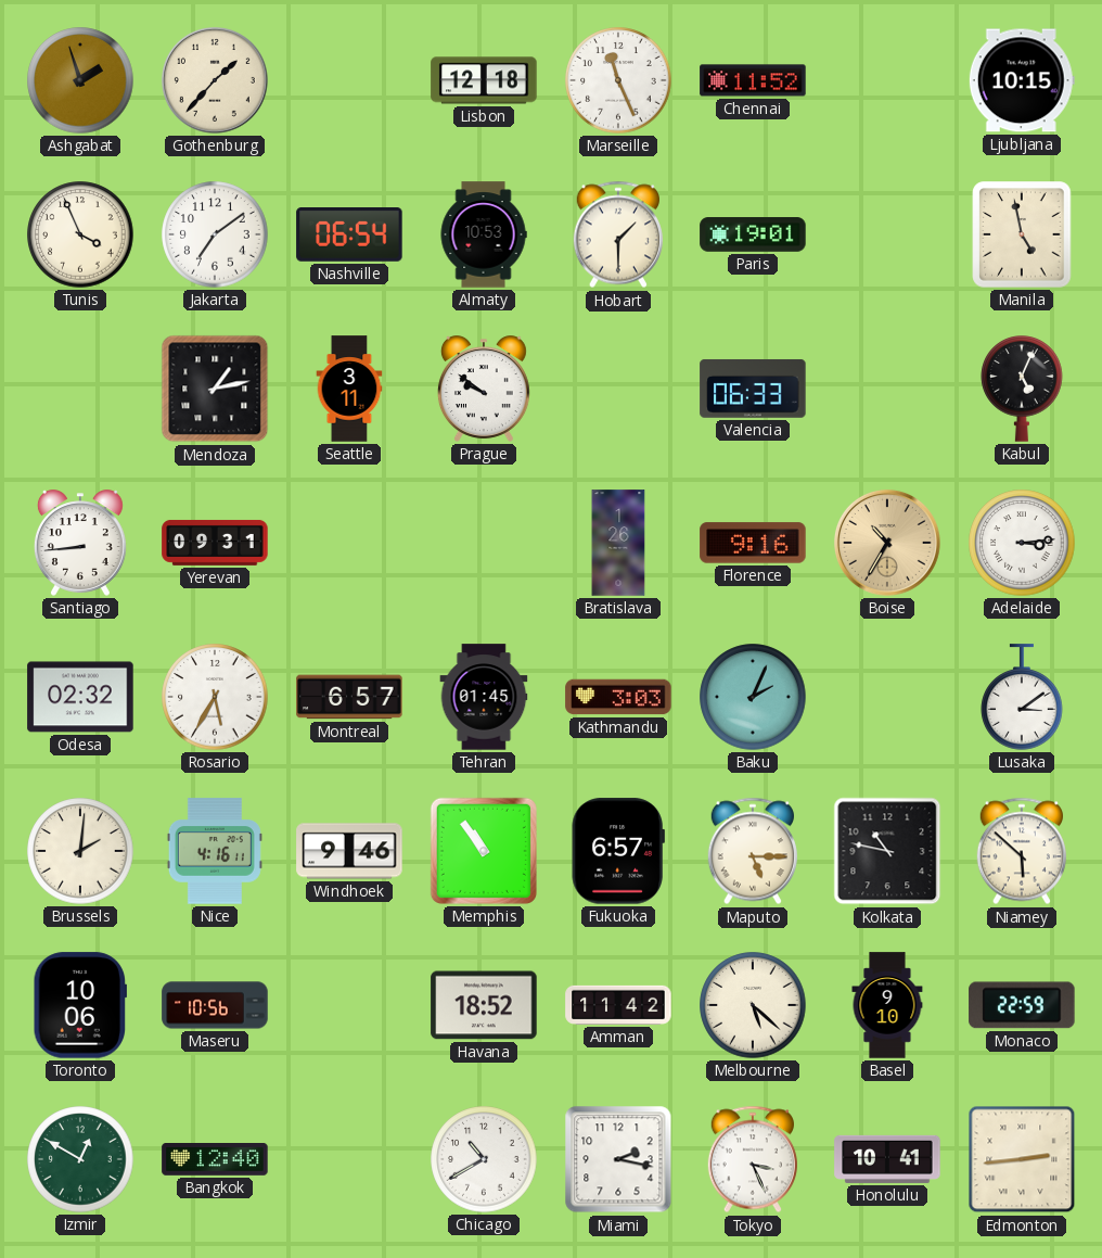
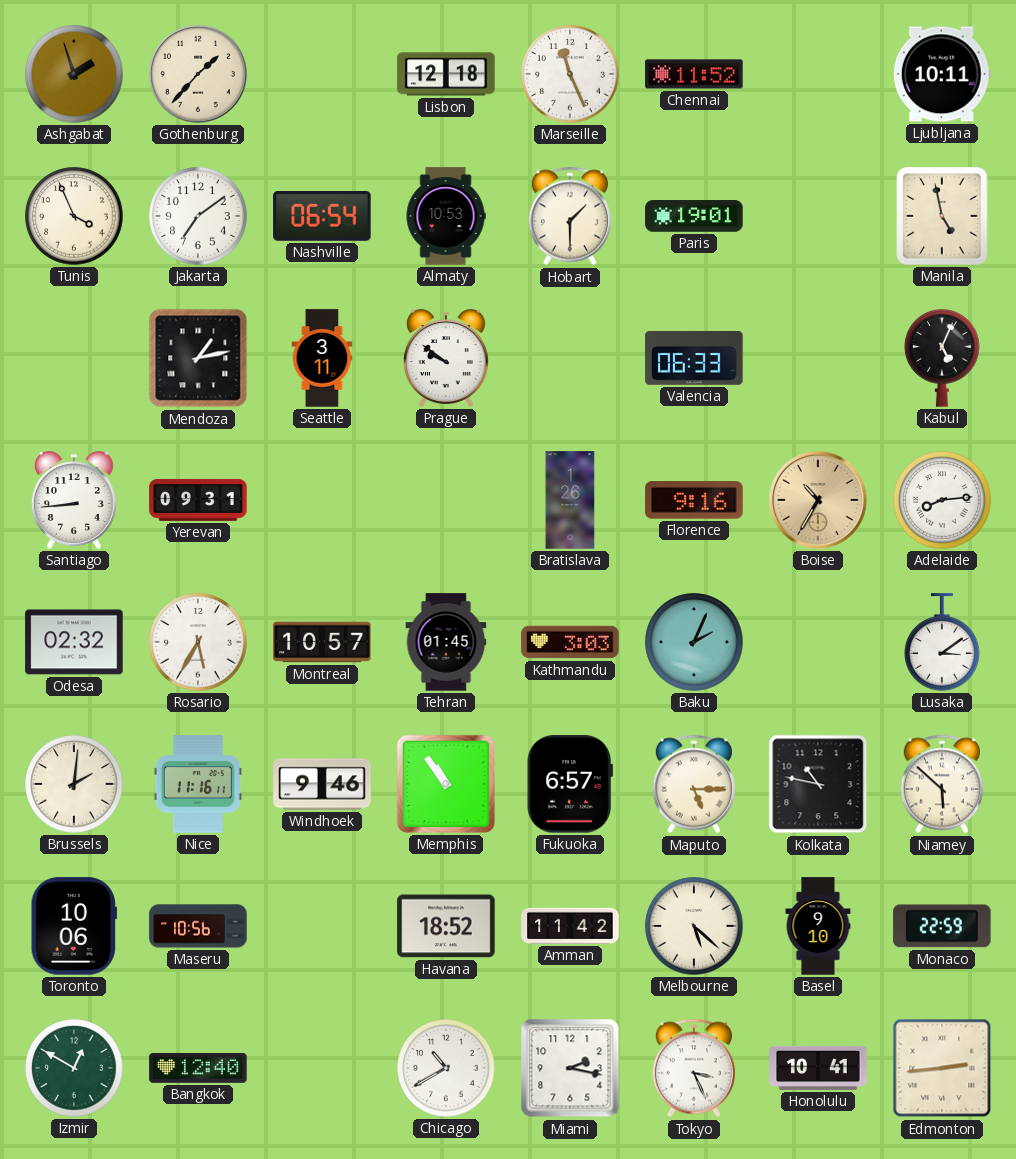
Ljubljana: 10:15 -> 10:11 (942, 74)
Adelaide: 3:14 -> 8:14 (942, 500)
Montreal: 6:57 -> 10:57 (322, 642)
Nice: 4:16 -> 11:16 (198, 784)
